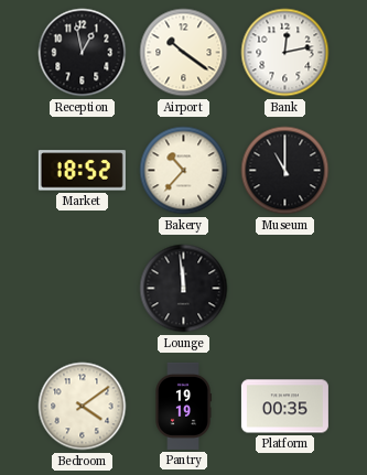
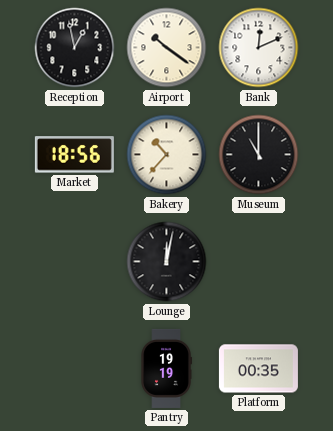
Bank: 12:13 -> 12:11 (259, 48)
Market: 18:52 -> 18:56 (74, 155)
Lounge: 11:59 -> 12:02 (167, 262)
Bedroom: 4:09 -> none (83, 407)
